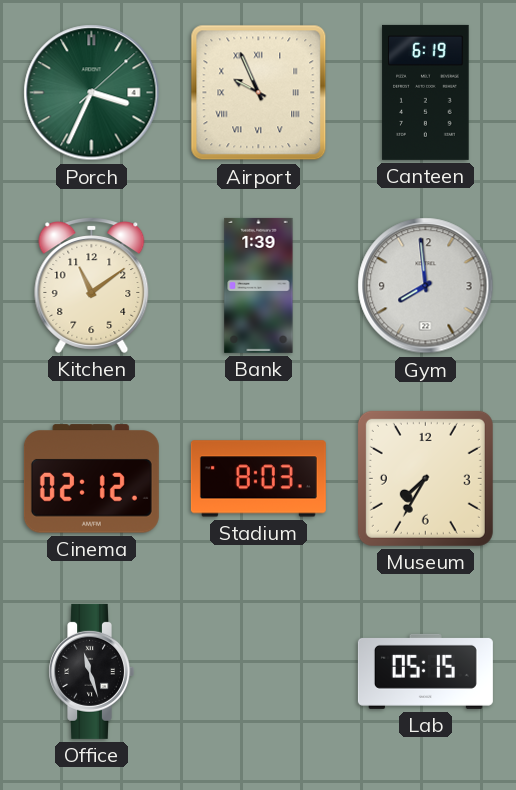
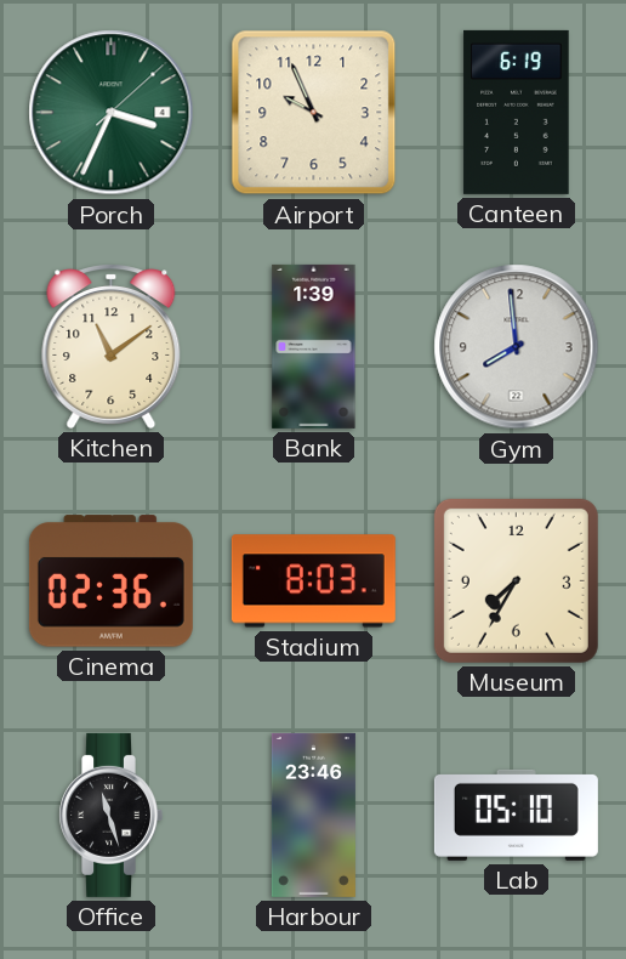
Airport numerals: Roman -> Arabic (314, 113)
Cinema: 02:12 -> 02:36 (110, 581)
Harbour: none -> 23:46 (313, 815)
Lab: 05:15 -> 05:10 (516, 815)
